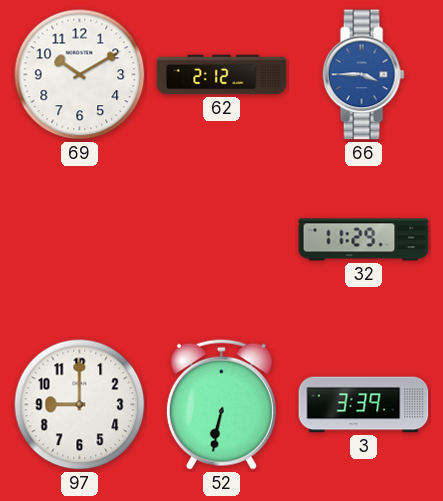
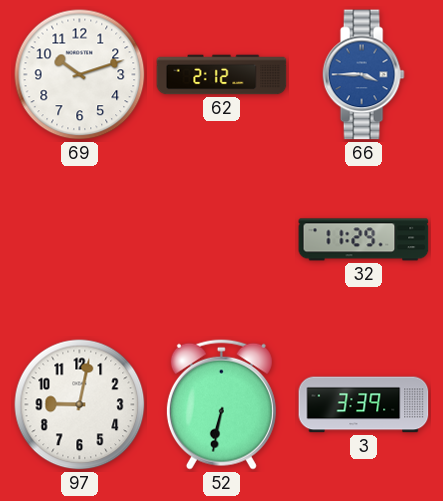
69: 10:10 -> 10:12 (80, 75)
97: 9:00 -> 9:02 (80, 405)
